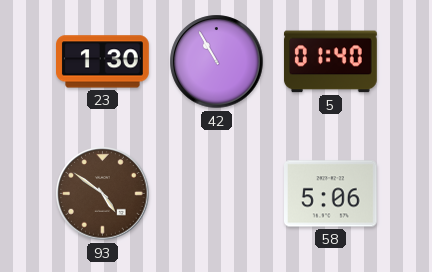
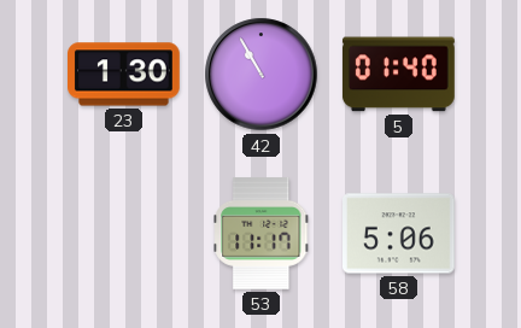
93: 4:51 -> none (103, 194)
53: none -> 11:17 (262, 234)
